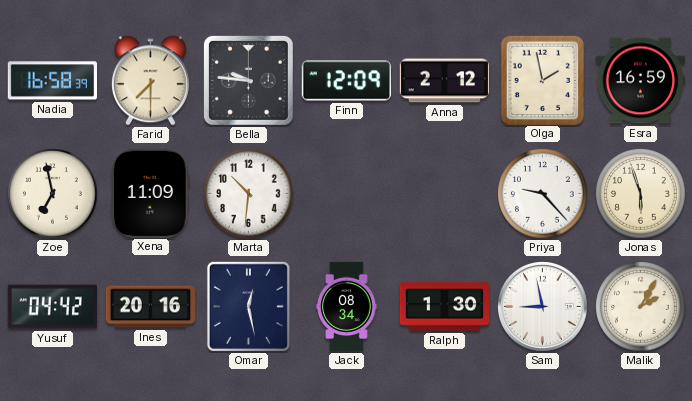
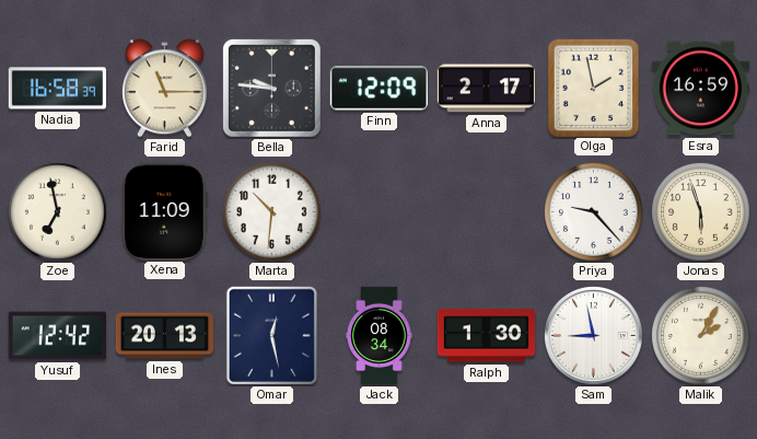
Farid: 7:30 -> 11:15 (164, 89)
Anna: 2:12 -> 2:17 (486, 89)
Yusuf: 04:42 -> 12:42 (57, 336)
Ines: 20:16 -> 20:13 (165, 336)
